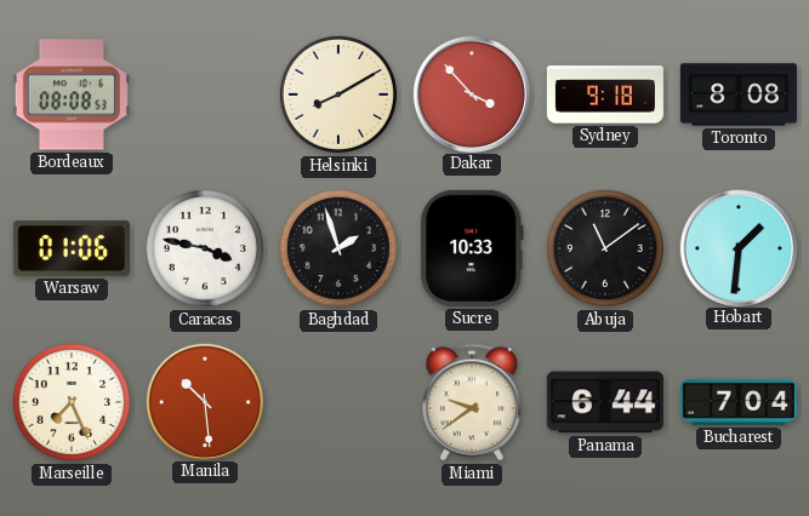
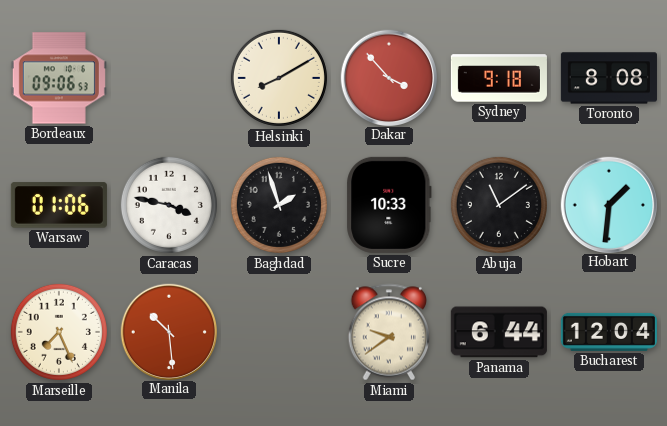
Bordeaux: 08:08 -> 09:06 (59, 78)
Bucharest: 7:04 -> 12:04 (609, 332)
